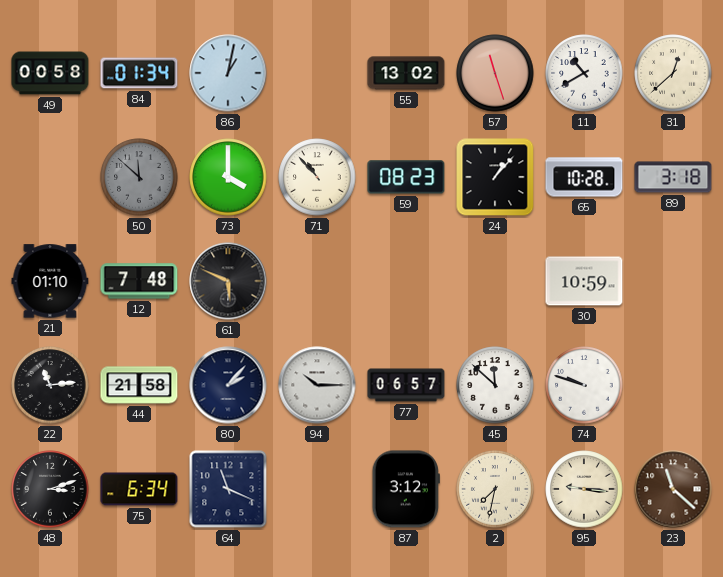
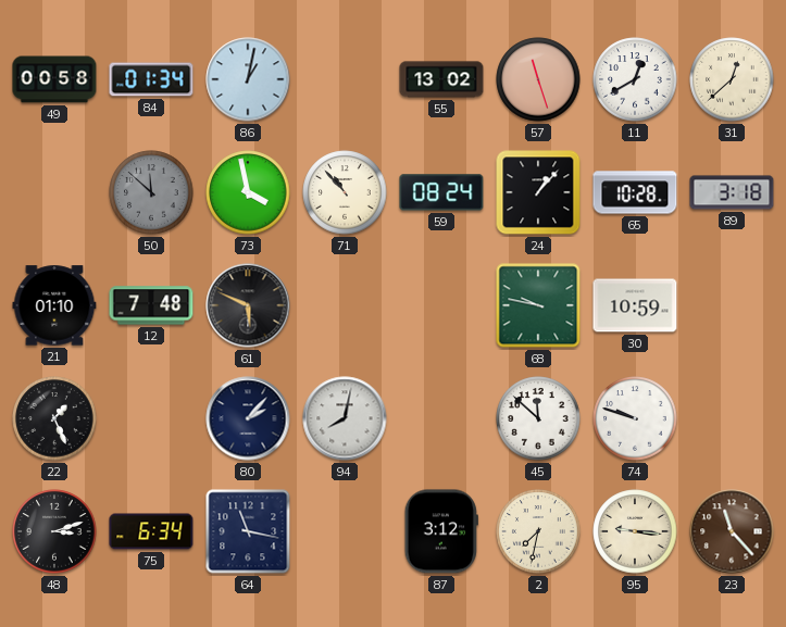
11: 10:40 -> 12:40 (635, 79)
73: 4:00 -> 3:58 (248, 192)
59: 08:23 -> 08:24 (441, 192)
68: none -> 9:47 (538, 305)
22: 11:14 -> 1:26 (54, 418)
44: 21:58 -> none (139, 385)
94: 10:15 -> 8:02 (345, 418)
77: 06:57 -> none (406, 385)
64: 11:19 -> 11:17 (248, 531)
23: 11:22 -> 11:23 (732, 531)
